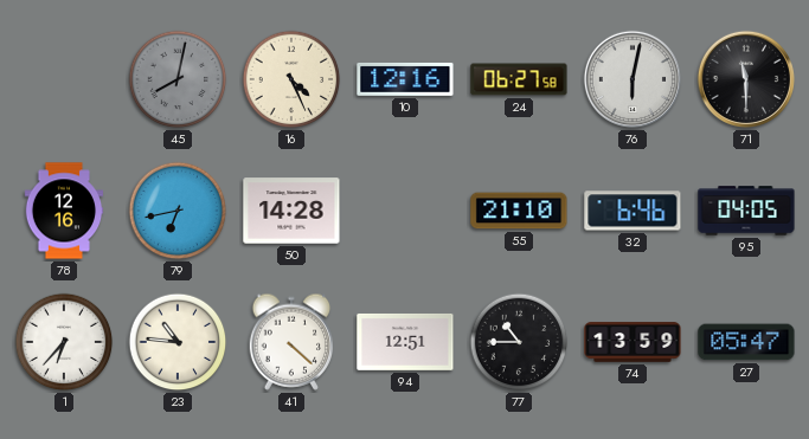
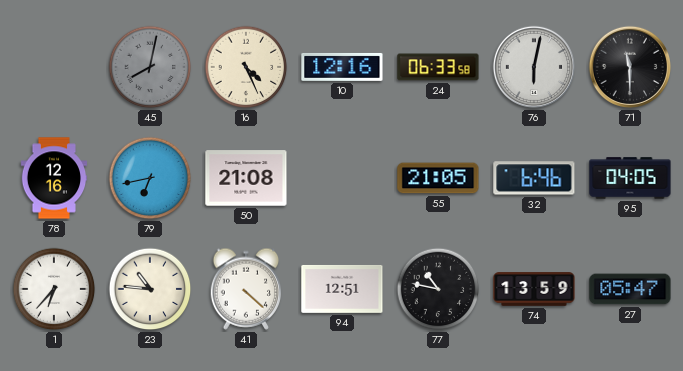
24: 06:27 -> 06:33 (438, 67)
50: 14:28 -> 21:08 (246, 178)
55: 21:10 -> 21:05 (438, 178)
77: 10:45 -> 10:47 (438, 289)
